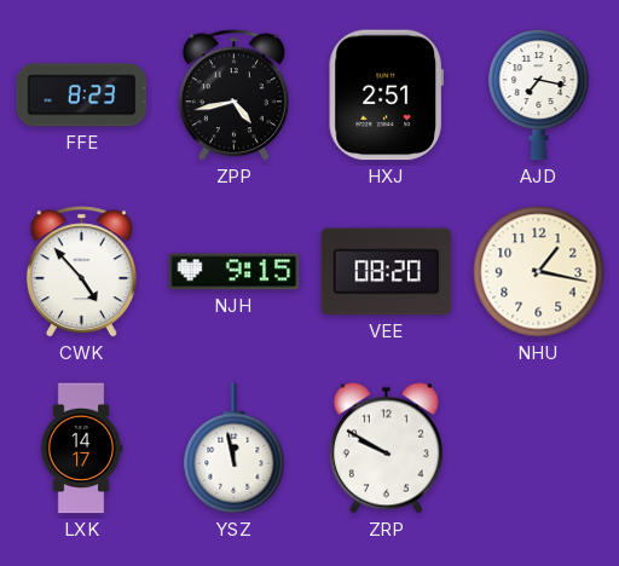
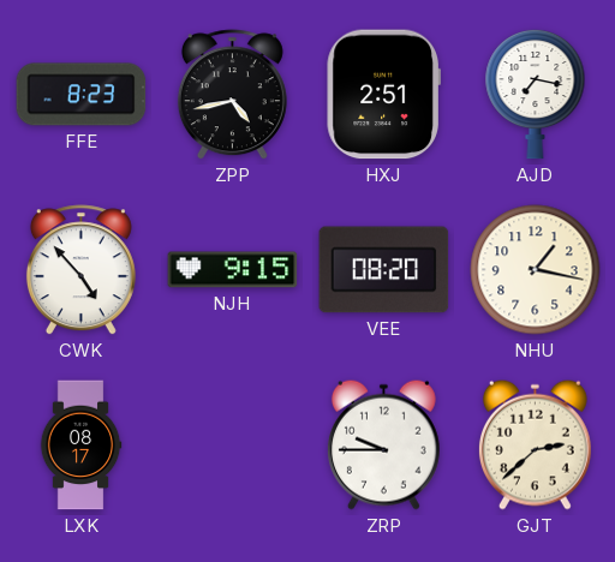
LXK: 14:17 -> 08:17 (80, 446)
YSZ: 11:58 -> none (235, 449)
ZRP: 9:50 -> 9:45 (383, 444)
GJT: none -> 2:38 (535, 444)
